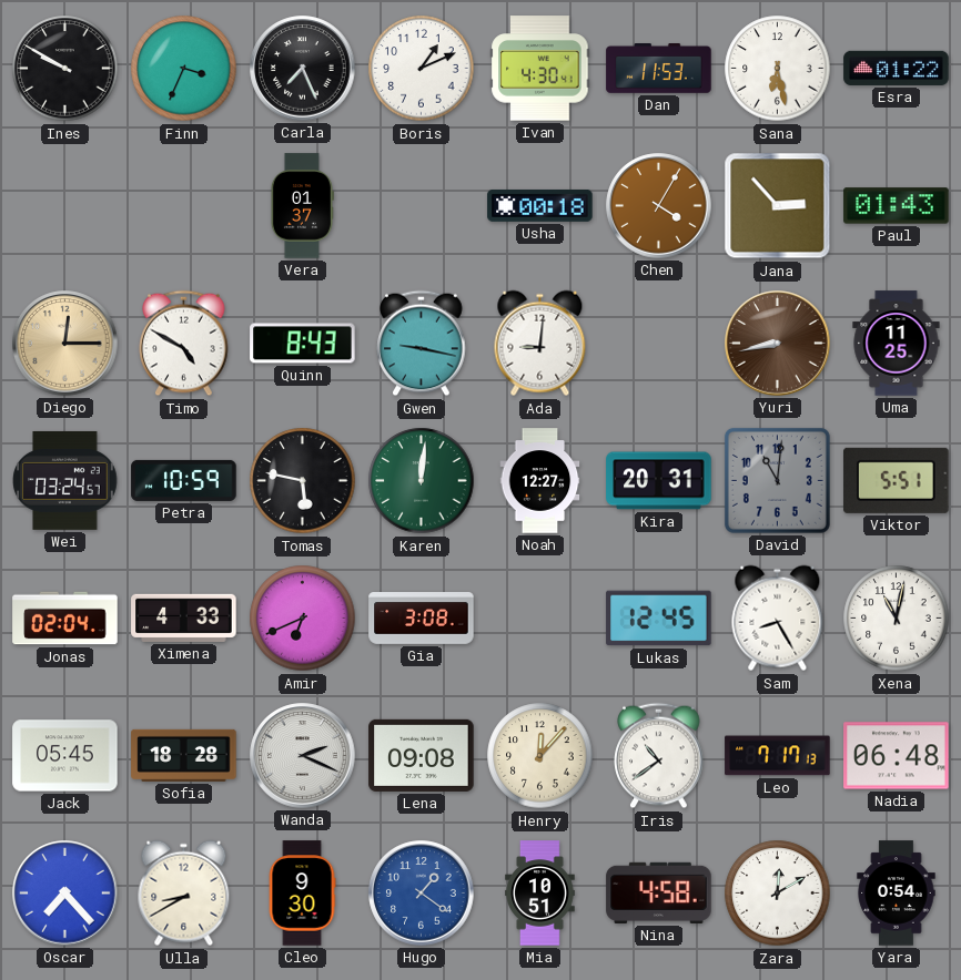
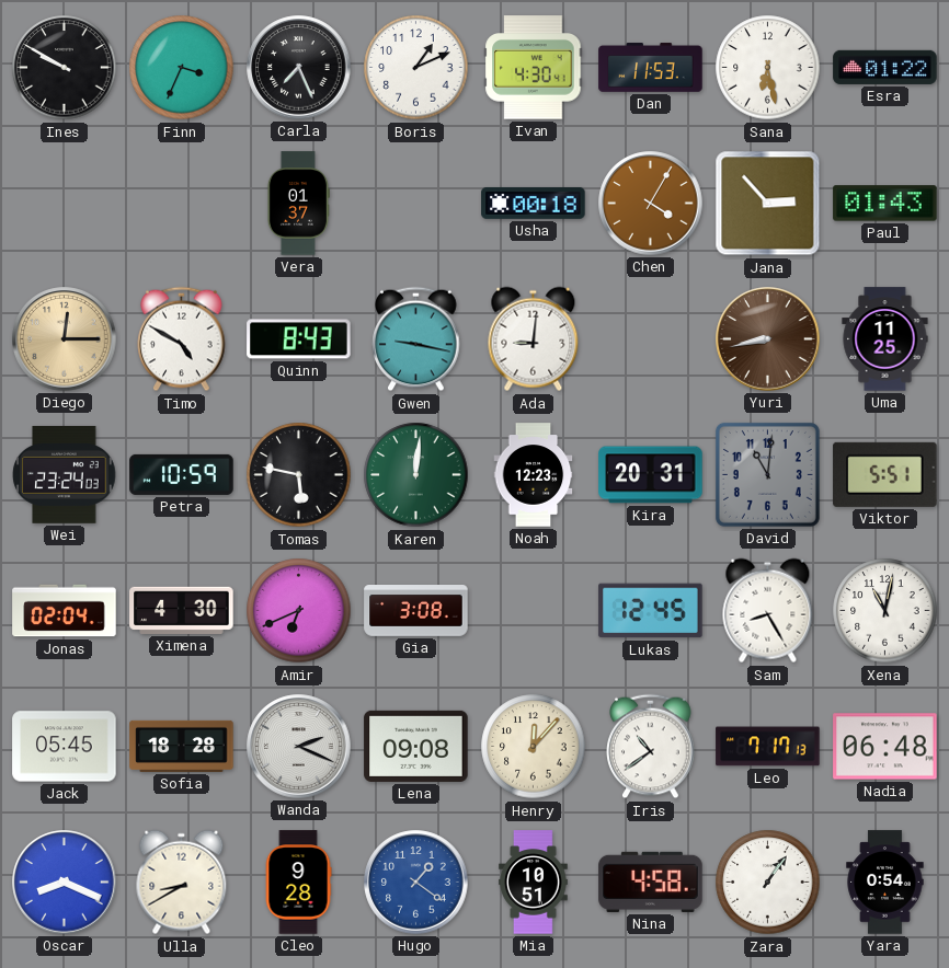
Wei: 03:24 -> 23:24 (65, 474)
Noah: 12:27 -> 12:23 (534, 475)
Ximena: 4:33 -> 4:30 (182, 610)
Oscar: 7:23 -> 8:19 (65, 883)
Cleo: 9:30 -> 9:28 (298, 883)
Zara: 12:10 -> 1:06 (768, 883)
